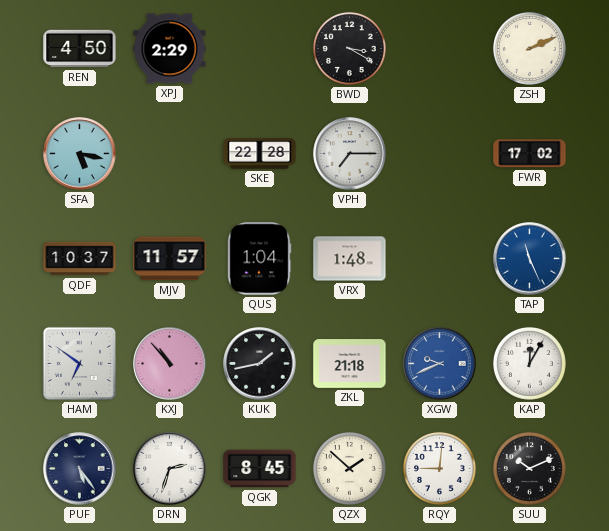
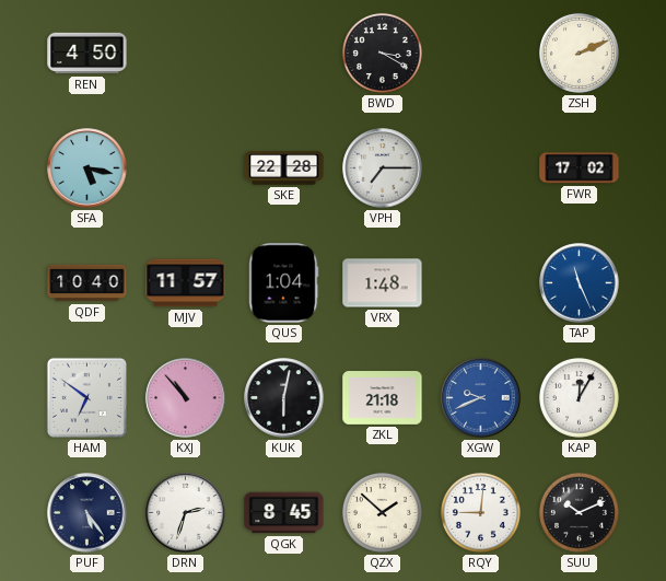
XPJ: 2:29 -> none (170, 49)
QDF: 10:37 -> 10:40 (87, 283)
KUK: 1:43 -> 6:02 (284, 398)
